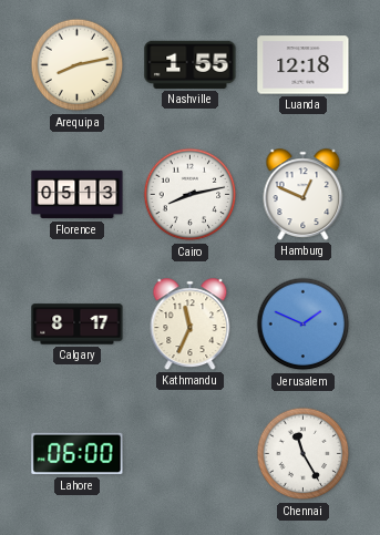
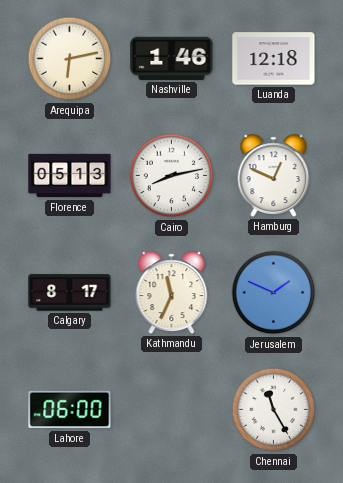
Arequipa: 8:13 -> 6:13 (70, 59)
Nashville: 1:55 -> 1:46 (172, 58)
